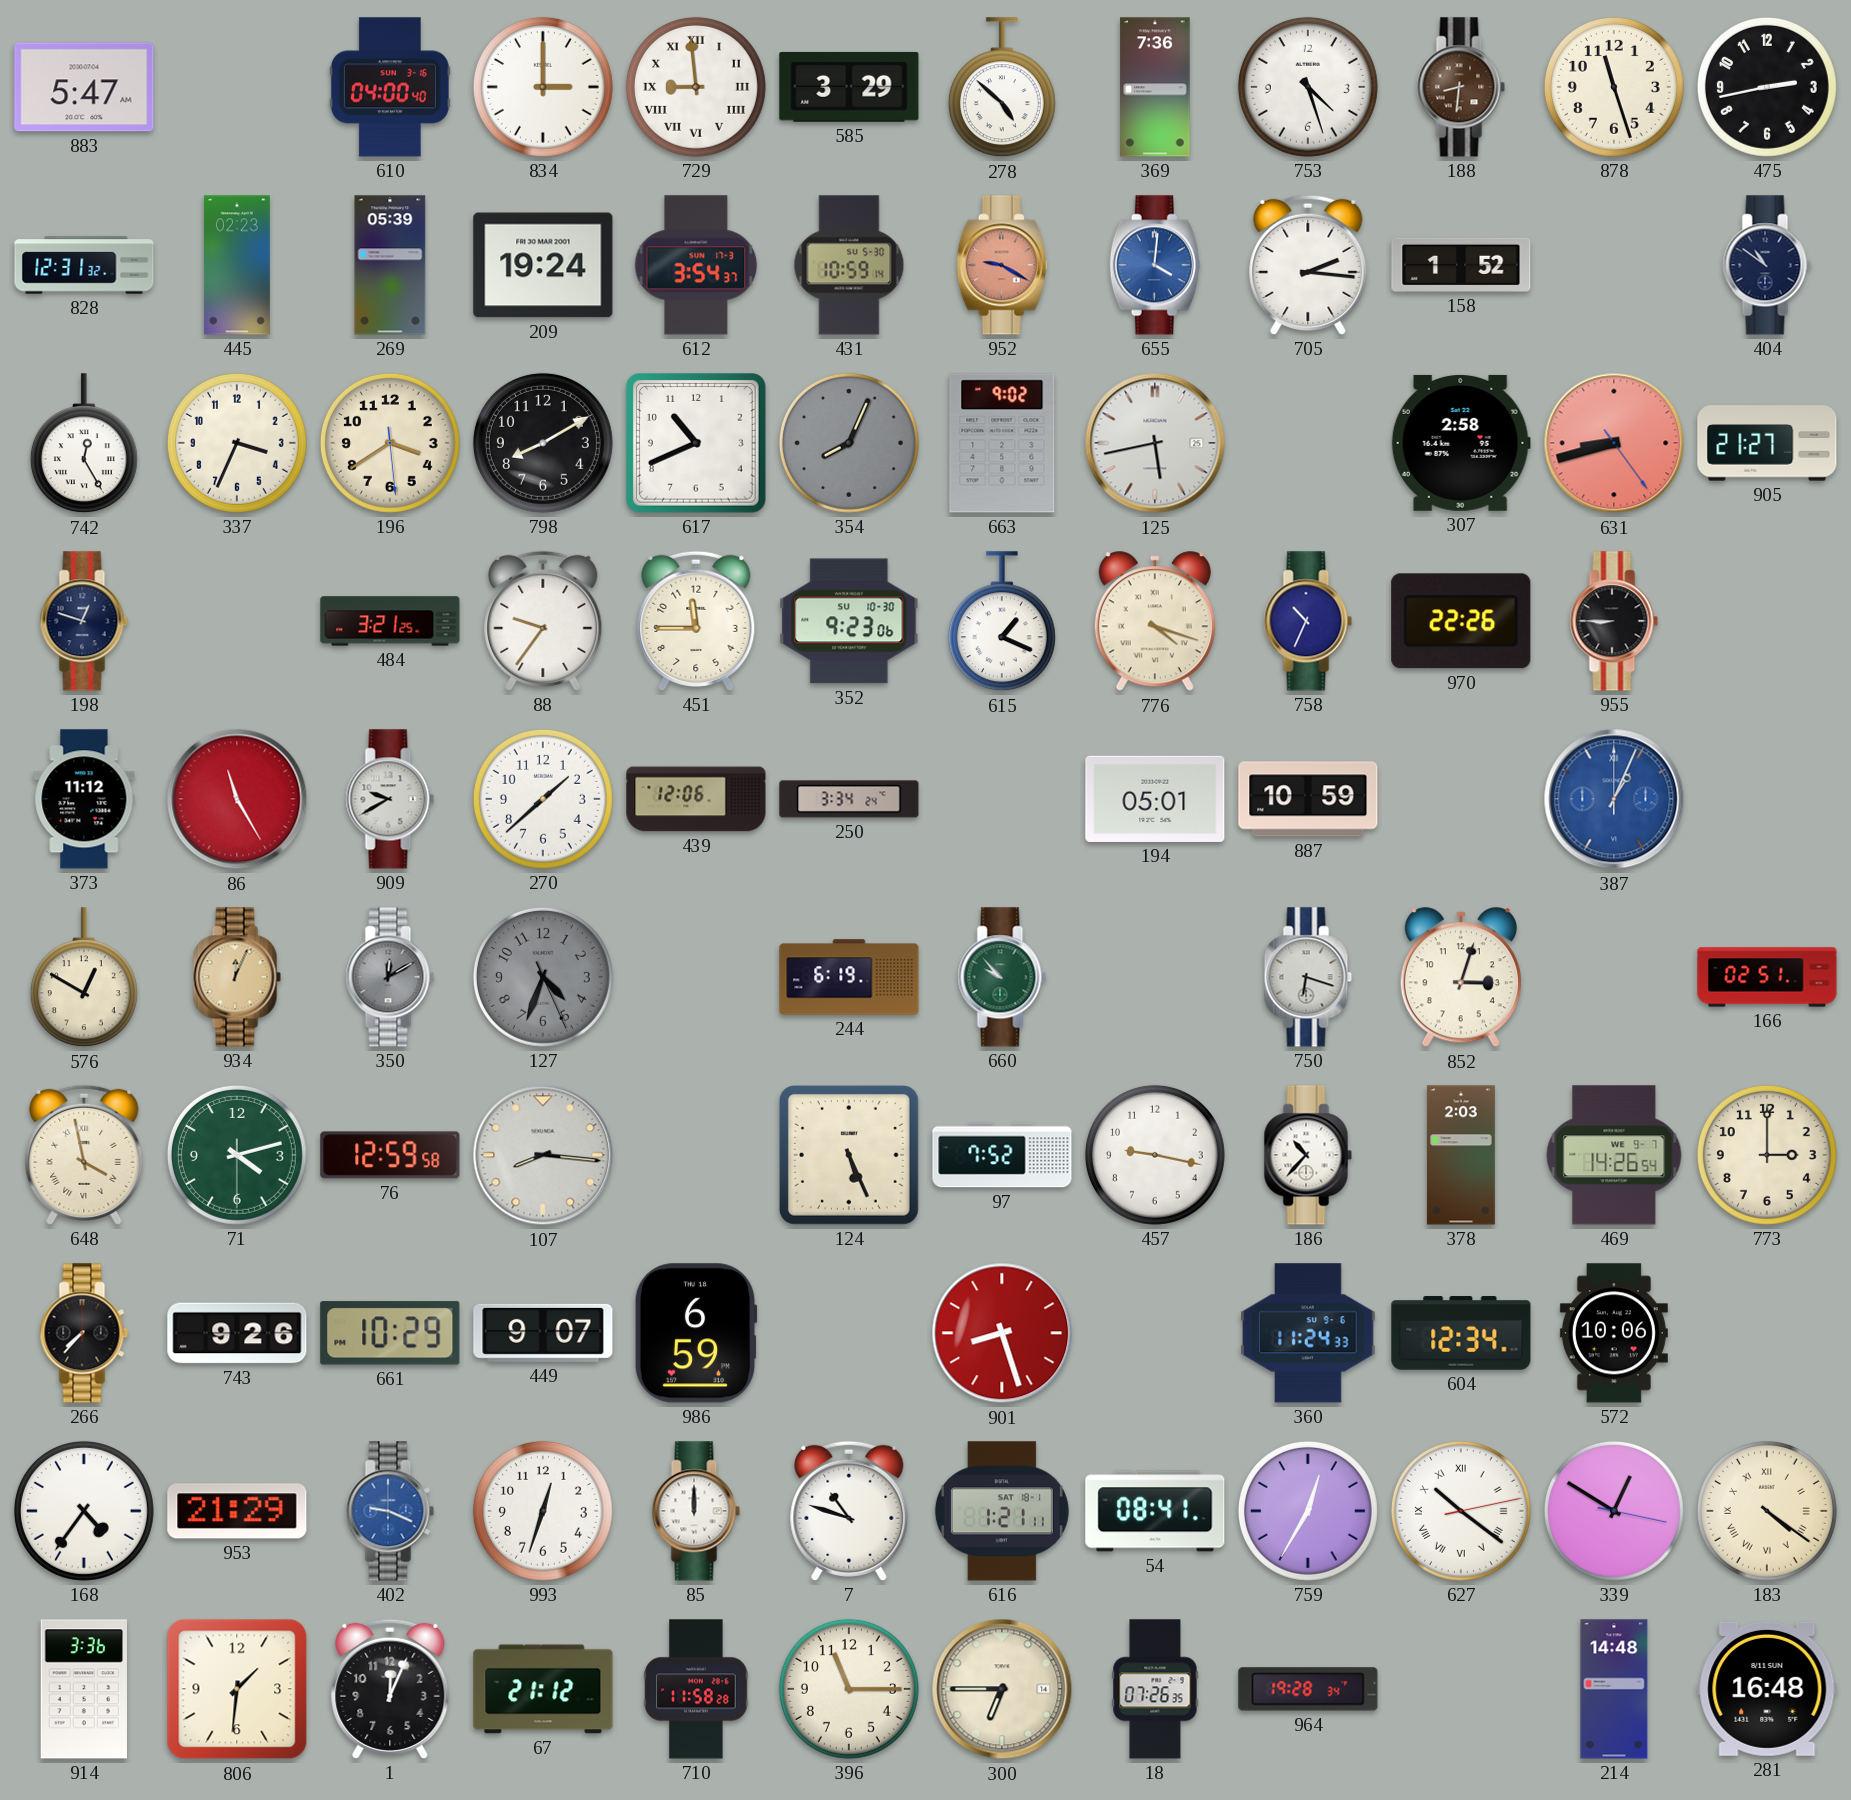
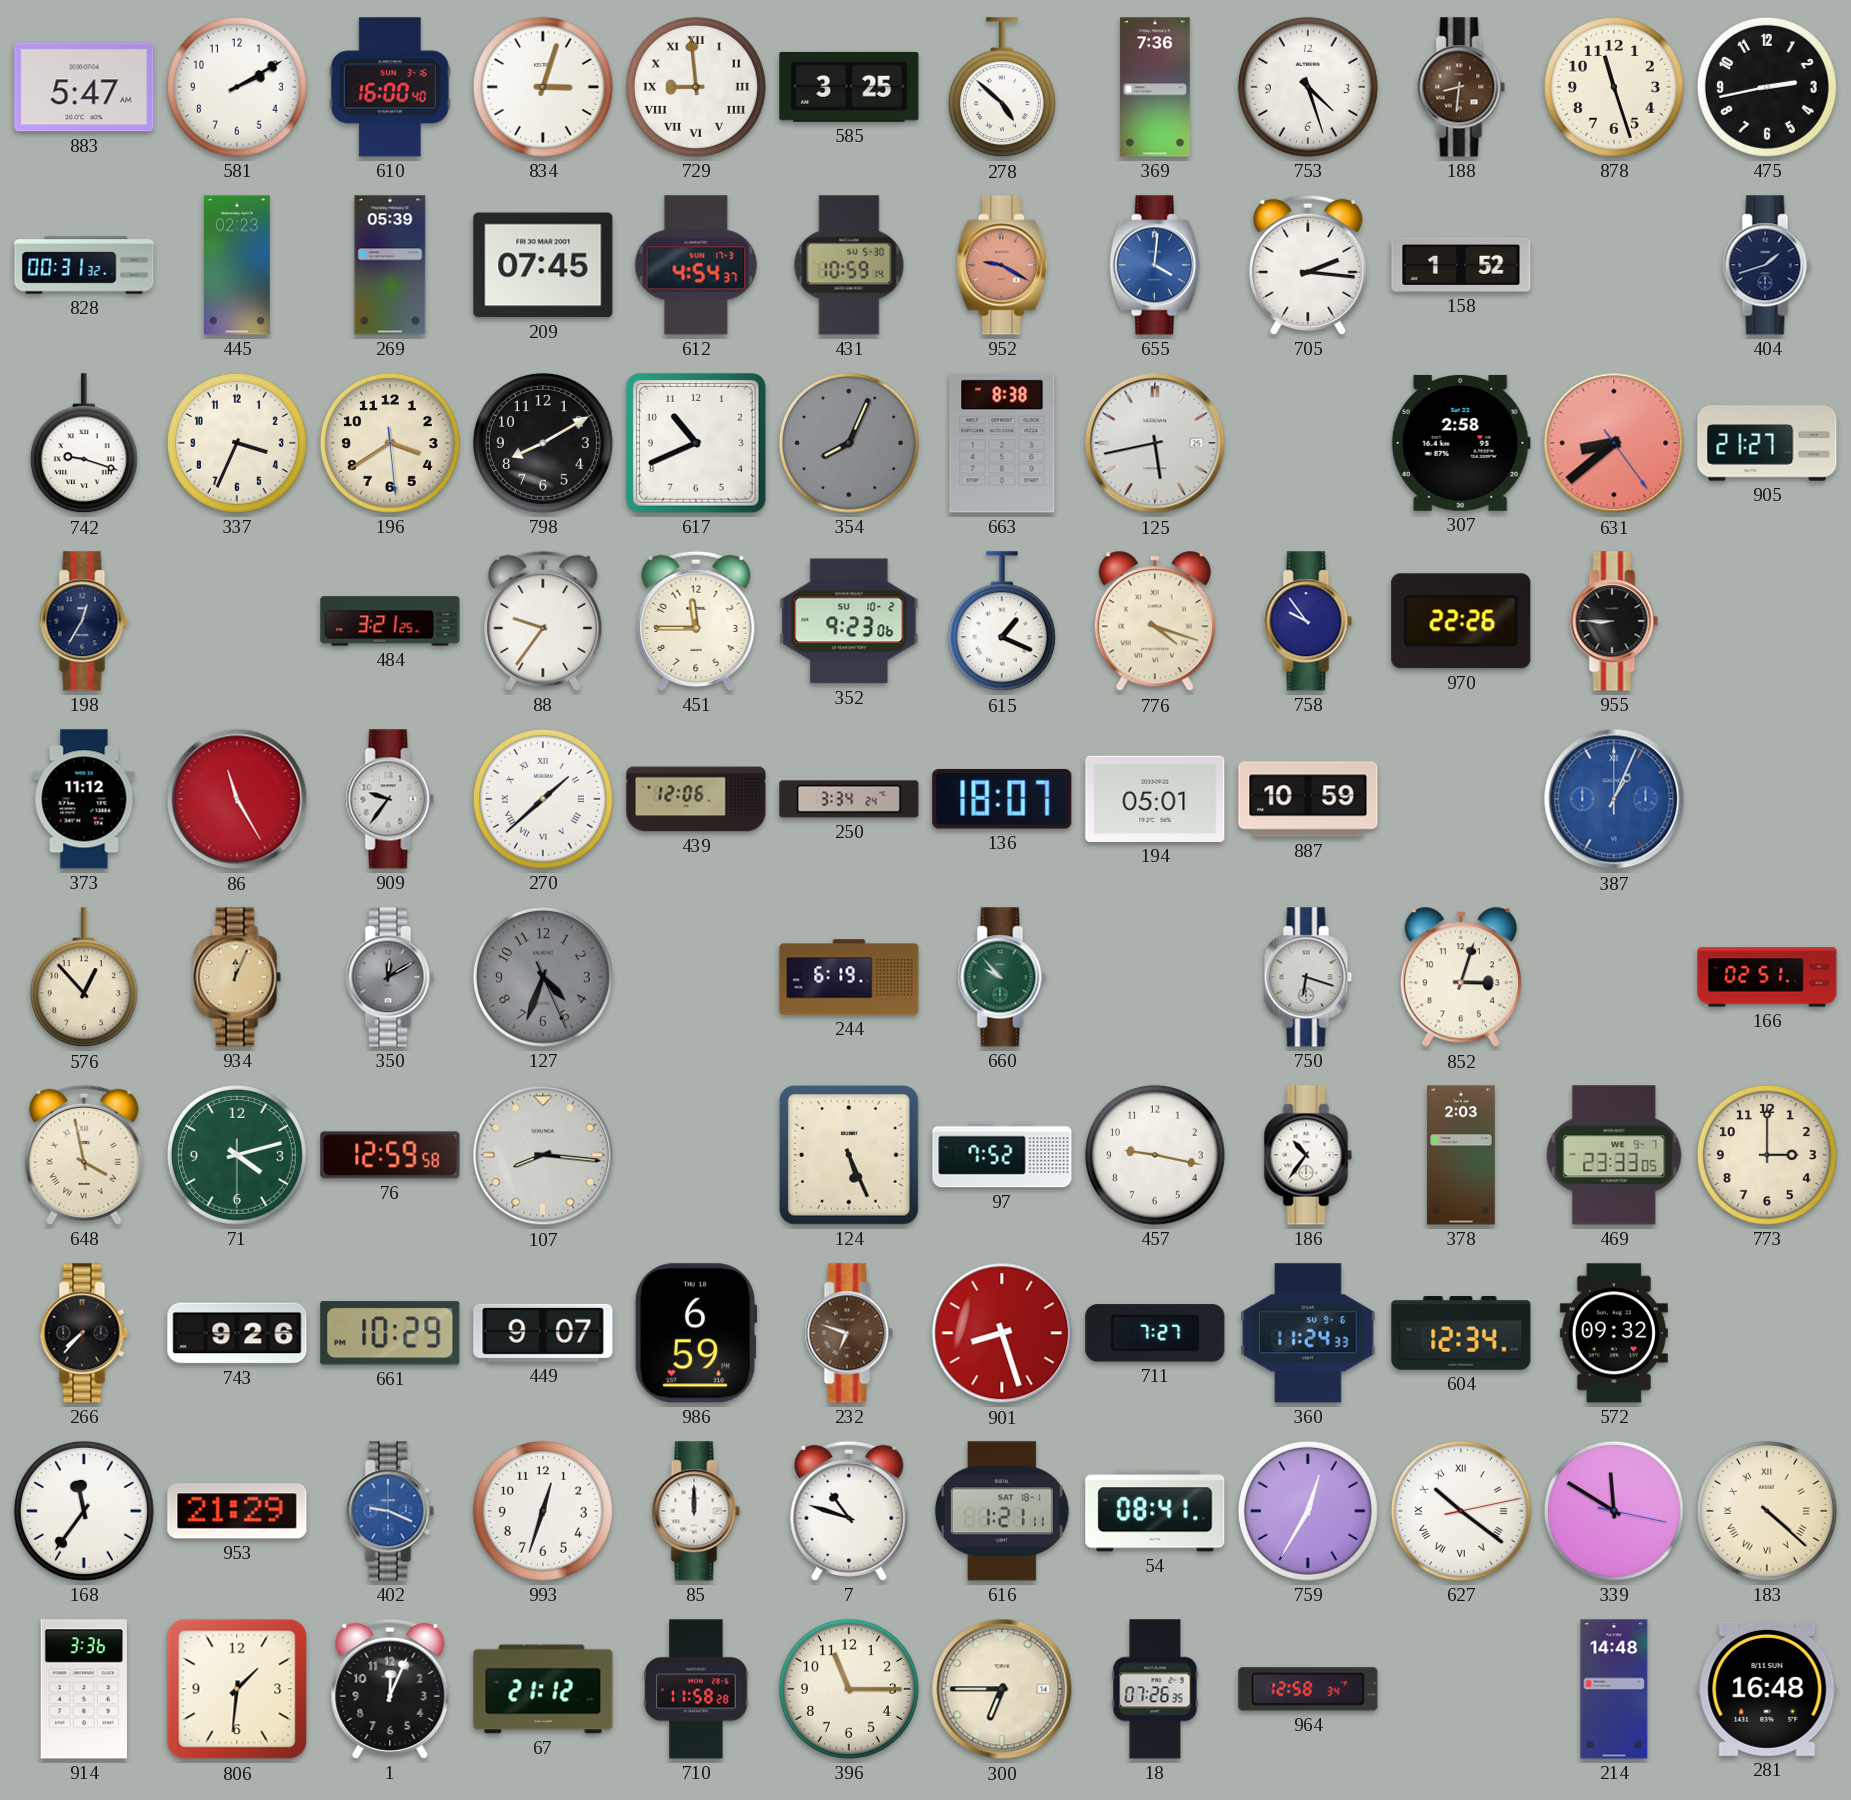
581: none -> 2:10 (237, 87)
610: 04:00 -> 16:00 (390, 87)
834: 3:00 -> 3:03 (543, 87)
585: 3:29 -> 3:25 (849, 87)
828: 12:31 -> 00:31 (84, 265)
209: 19:24 -> 07:45 (543, 265)
612: 3:54 -> 4:54 (696, 265)
404: 10:51 -> 1:42 (1767, 265)
742: 12:25 -> 9:18 (84, 444)
663: 9:02 -> 8:38 (1002, 443)
631: 8:42 -> 8:38 (1614, 443)
198: 12:48 -> 12:35 (84, 621)
352 date: SU 10-30 -> SU 10-2 (849, 621)
758: 10:34 -> 9:54 (1308, 621)
909: 9:40 -> 9:36 (390, 799)
270 numerals: Arabic -> Roman (543, 799)
136: none -> 18:07 (1002, 799)
576: 12:50 -> 12:53 (84, 978)
186: 10:37 -> 10:36 (1308, 1155)
469: 14:26 -> 23:33 (1614, 1155)
232: none -> 6:48 (849, 1333)
711: none -> 7:27 (1155, 1333)
572: 10:06 -> 09:32 (1614, 1333)
168: 4:36 -> 11:36 (84, 1511)
339: 12:50 -> 11:50 (1614, 1511)
183: 4:21 -> 4:22 (1767, 1511)
964: 19:28 -> 12:58 (1308, 1689)
